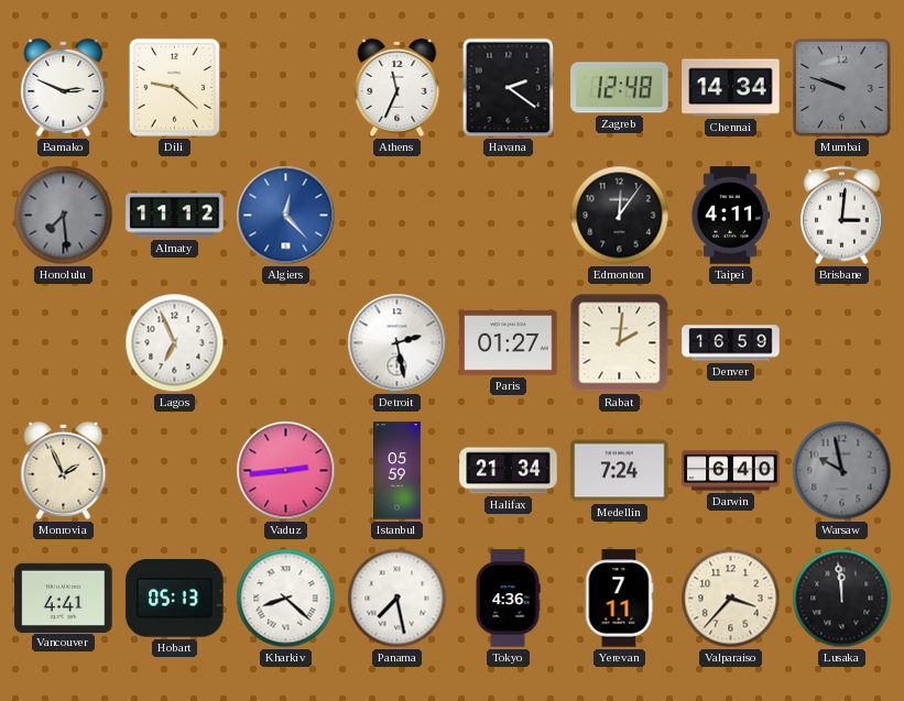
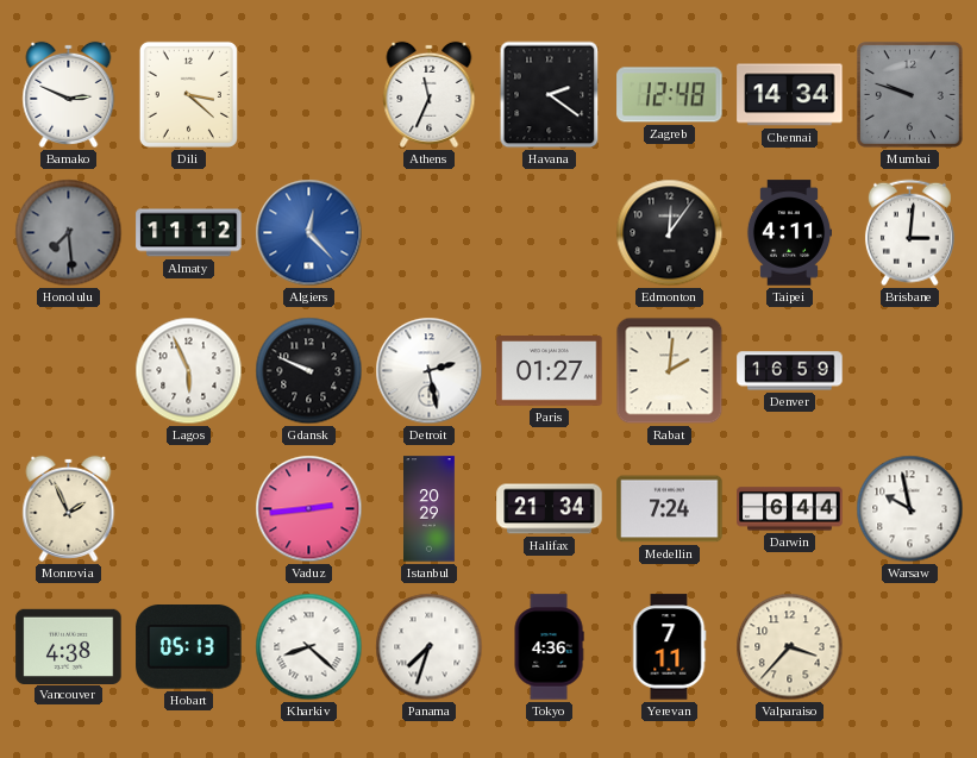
Dili: 9:22 -> 3:22 (188, 94)
Lagos: 6:56 -> 5:56 (189, 371)
Gdansk: none -> 9:49 (309, 371)
Istanbul: 05:59 -> 20:29 (430, 509)
Darwin: 6:40 -> 6:44 (790, 509)
Warsaw dial: grey -> white (910, 509)
Vancouver: 4:41 -> 4:38 (69, 646)
Panama: 7:28 -> 7:33 (430, 647)
Lusaka: 11:59 -> none (842, 599)
